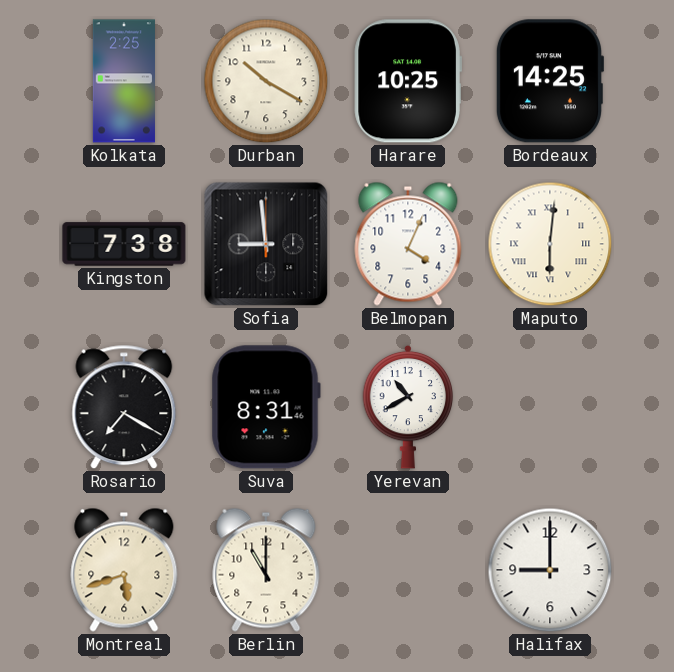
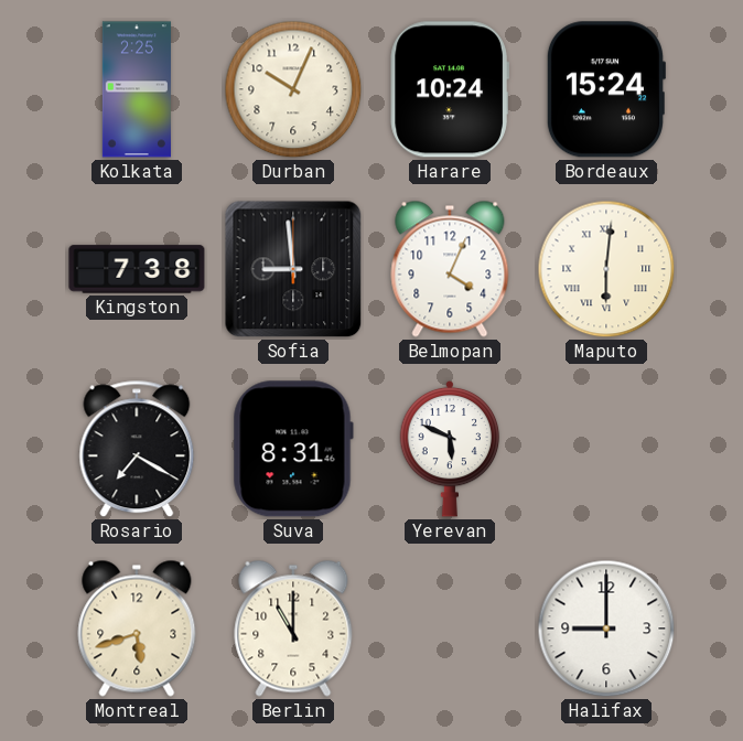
Durban: 10:20 -> 10:04 (293, 89)
Harare: 10:25 -> 10:24 (450, 89)
Bordeaux: 14:25 -> 15:24 (605, 89)
Yerevan: 10:40 -> 5:49 (450, 449)
